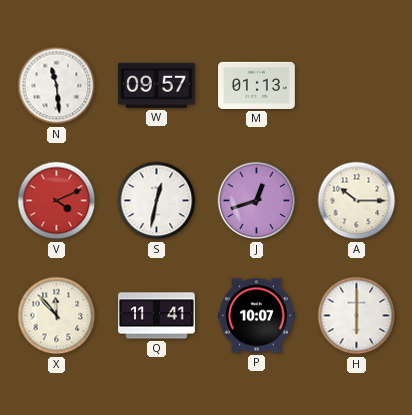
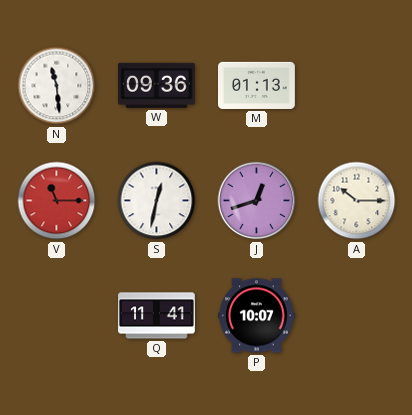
W: 09:57 -> 09:36 (156, 85)
V: 4:11 -> 11:15 (57, 201)
X: 11:53 -> none (57, 316)
H: 6:00 -> none (357, 316)
